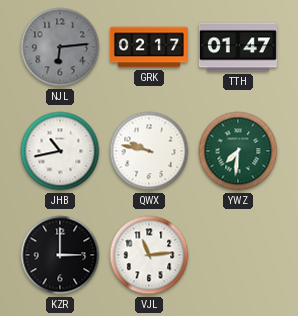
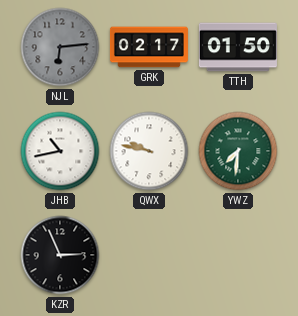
TTH: 01:47 -> 01:50 (238, 47)
KZR: 3:00 -> 2:56 (60, 255)
VJL: 11:14 -> none (149, 255)
